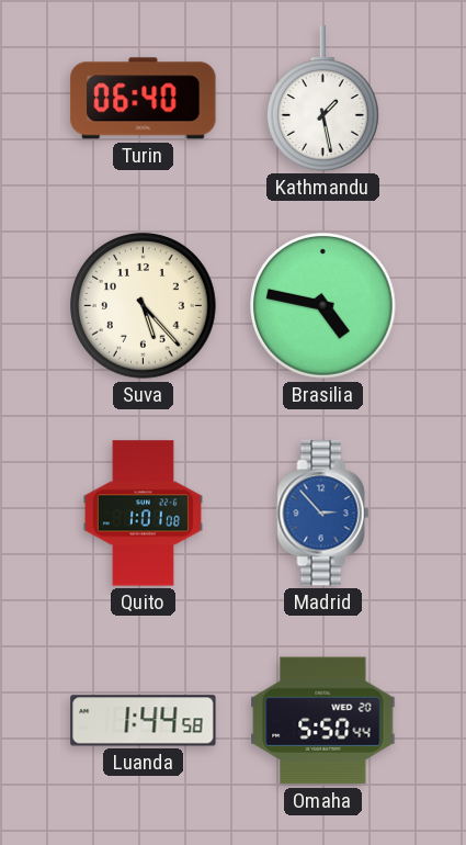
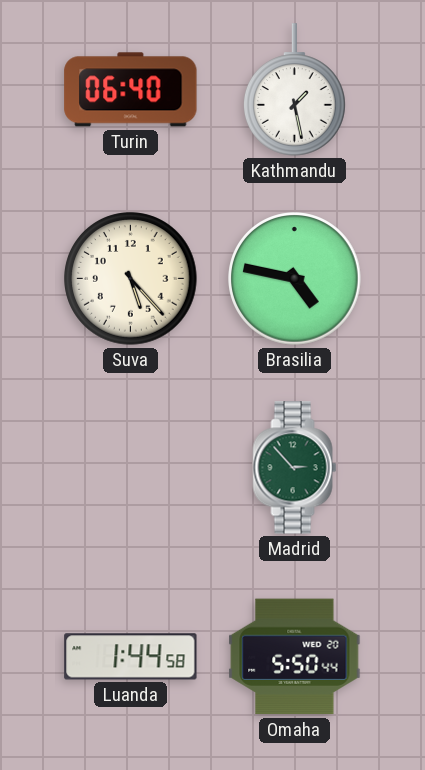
Quito: 1:01 -> none (143, 514)
Madrid dial: blue -> green (295, 468)
